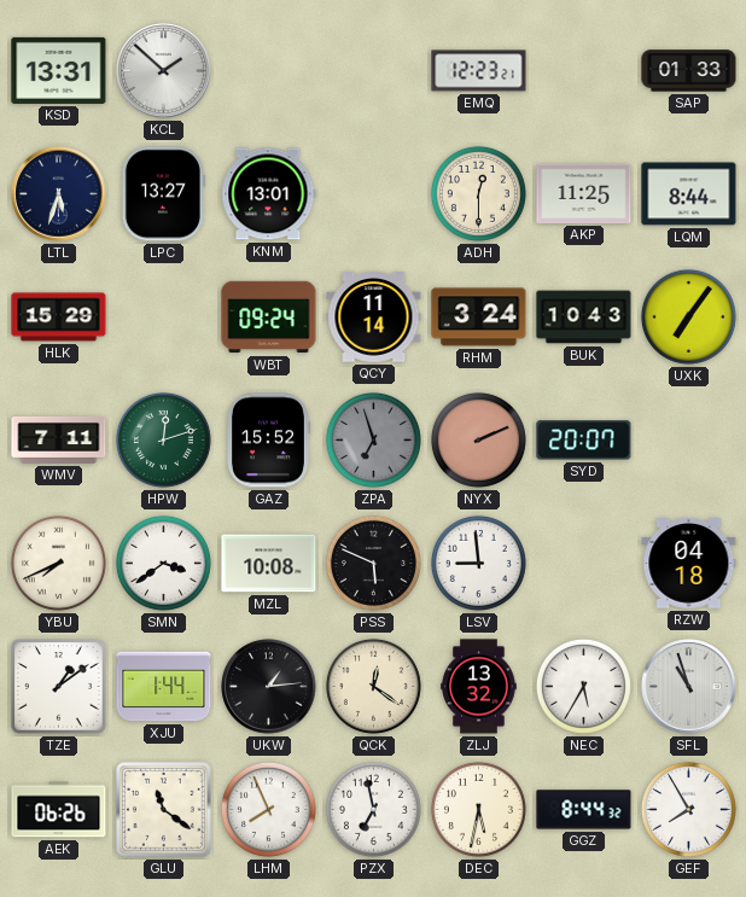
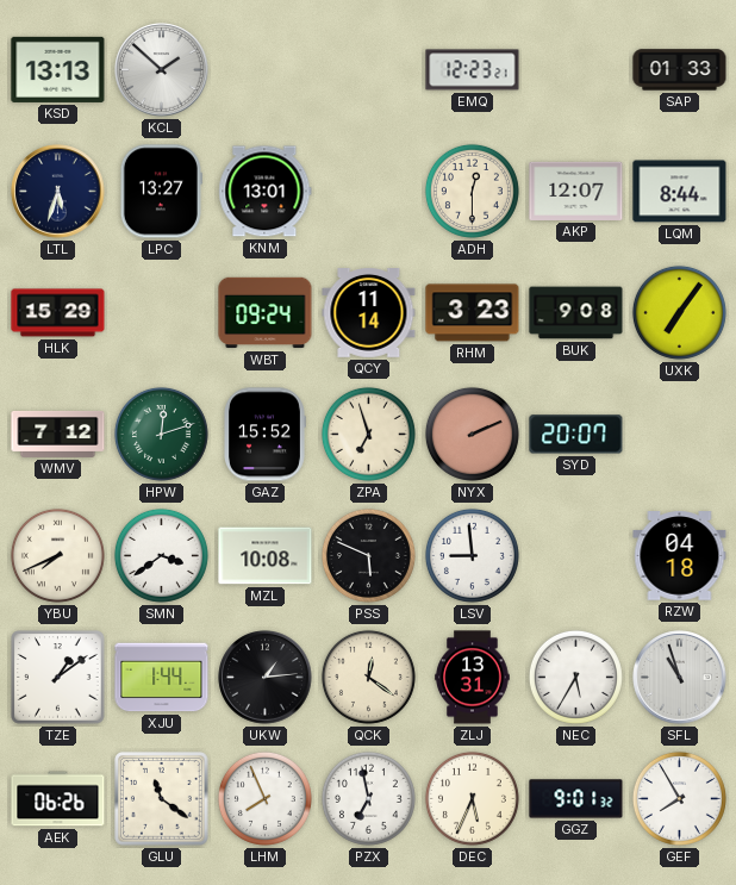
KSD: 13:31 -> 13:13 (58, 69)
AKP: 11:25 -> 12:07 (576, 191)
RHM: 3:24 -> 3:23 (473, 313)
BUK: 10:43 -> 9:08 (576, 313)
WMV: 7:11 -> 7:12 (58, 434)
ZPA dial: grey -> cream (368, 434)
ZLJ: 13:32 -> 13:31 (473, 678)
DEC: 5:32 -> 5:34 (472, 798)
GGZ: 8:44 -> 9:01 (576, 799)
